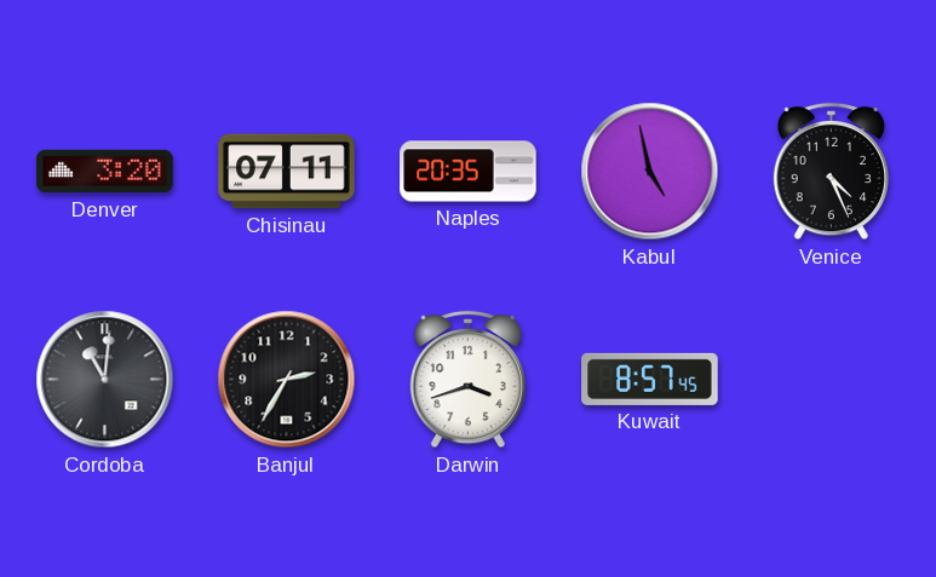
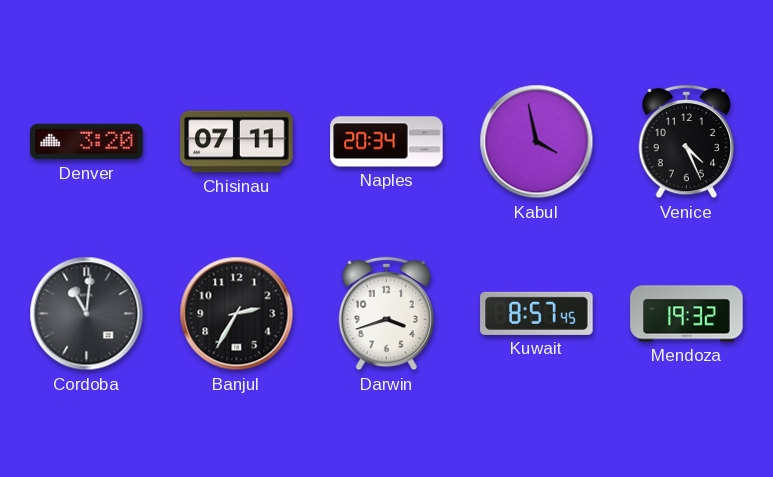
Naples: 20:35 -> 20:34 (387, 142)
Kabul: 4:58 -> 3:58 (537, 142)
Mendoza: none -> 19:32 (687, 314)
